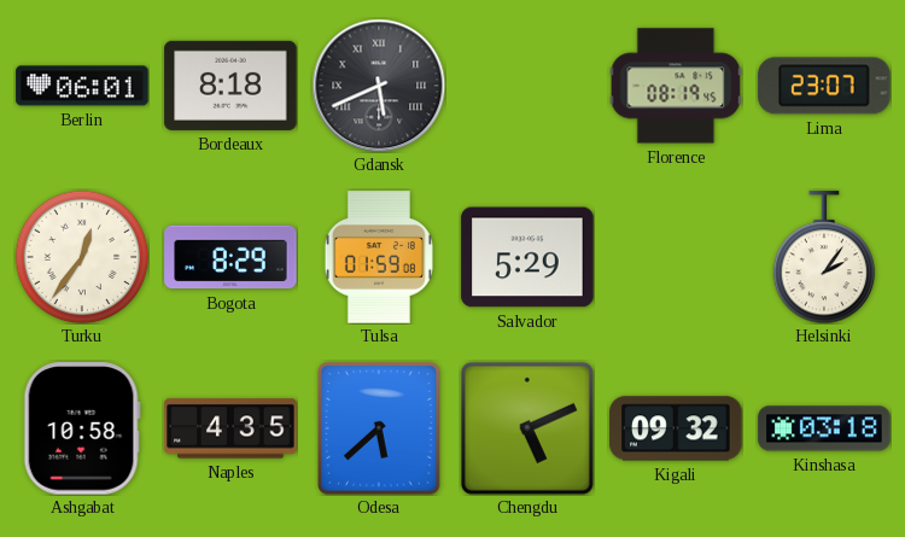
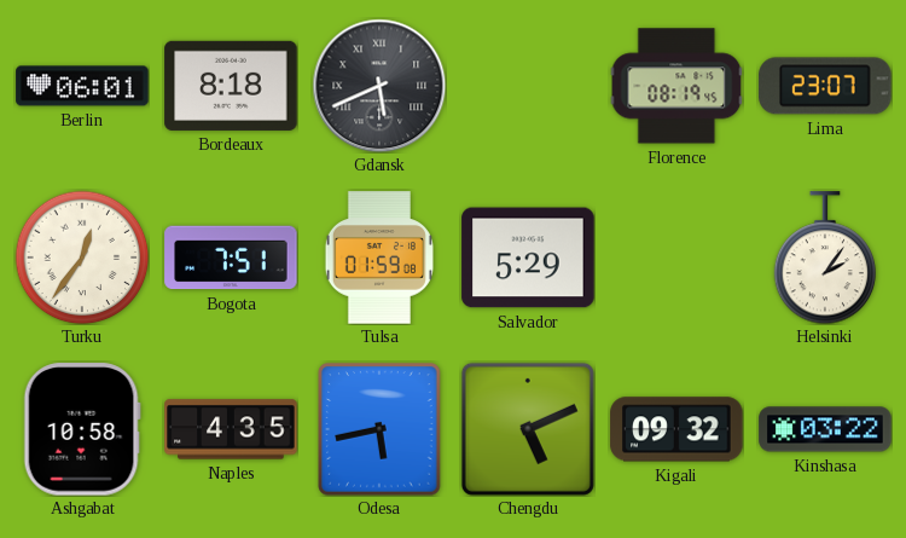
Bogota: 8:29 -> 7:51 (231, 258)
Odesa: 5:38 -> 5:43 (379, 429)
Kinshasa: 03:18 -> 03:22 (825, 429)
